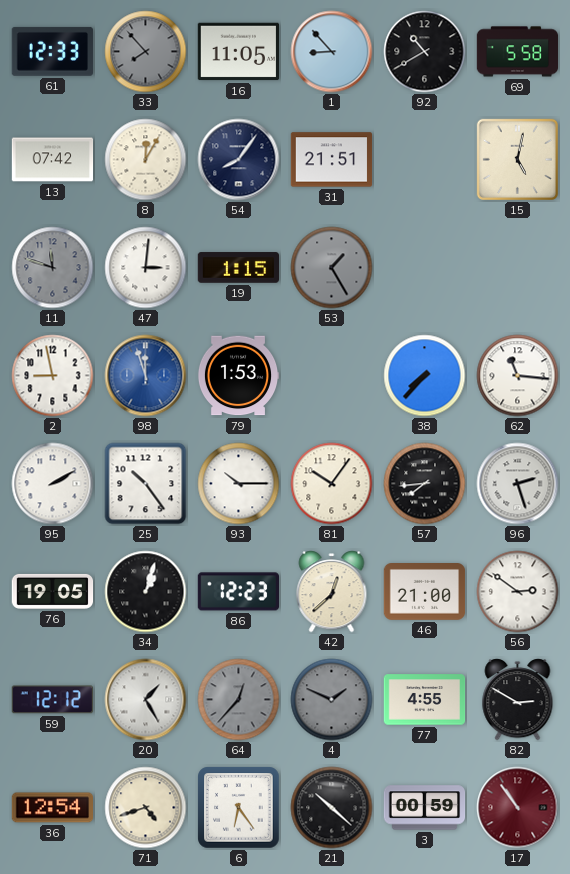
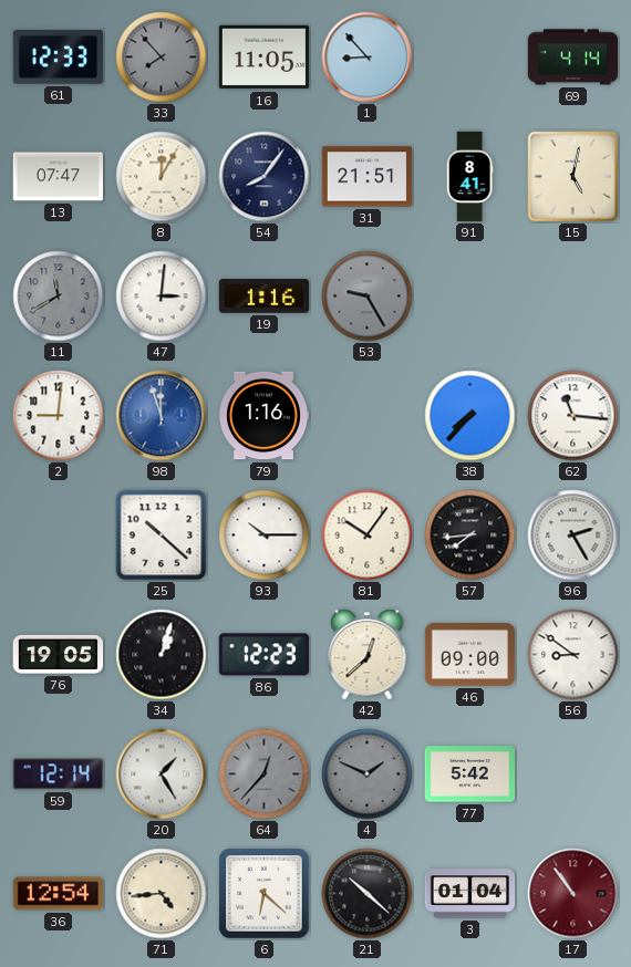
92: 10:40 -> none (425, 52)
69: 5:58 -> 4:14 (573, 58)
13: 07:42 -> 07:47 (59, 177)
91: none -> 8:41 (469, 177)
11: 11:48 -> 11:40 (59, 297)
19: 1:15 -> 1:16 (265, 297)
53: 1:25 -> 9:25 (368, 297)
2: 8:58 -> 9:01 (59, 416)
79: 1:53 -> 1:16 (263, 416)
95: 2:10 -> none (53, 484)
25: 10:24 -> 10:22 (162, 536)
96: 2:27 -> 2:25 (573, 536)
46: 21:00 -> 09:00 (470, 655)
56: 2:51 -> 8:51 (573, 655)
59: 12:12 -> 12:14 (58, 774)
77: 4:55 -> 5:42 (470, 774)
82: 2:50 -> none (518, 700)
71: 4:42 -> 4:44 (162, 894)
6: 6:24 -> 6:22 (265, 894)
3: 00:59 -> 01:04 (470, 894)
